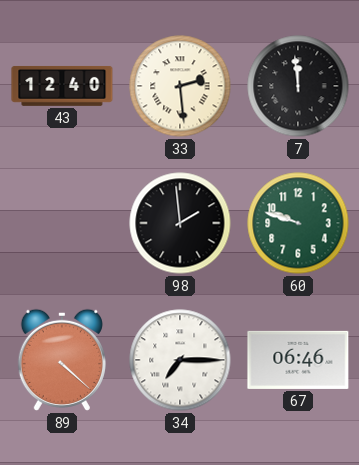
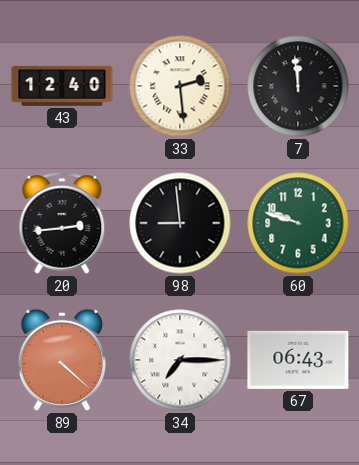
20: none -> 2:44 (62, 224)
98: 1:59 -> 8:59 (180, 223)
67: 06:46 -> 06:43 (298, 360)
